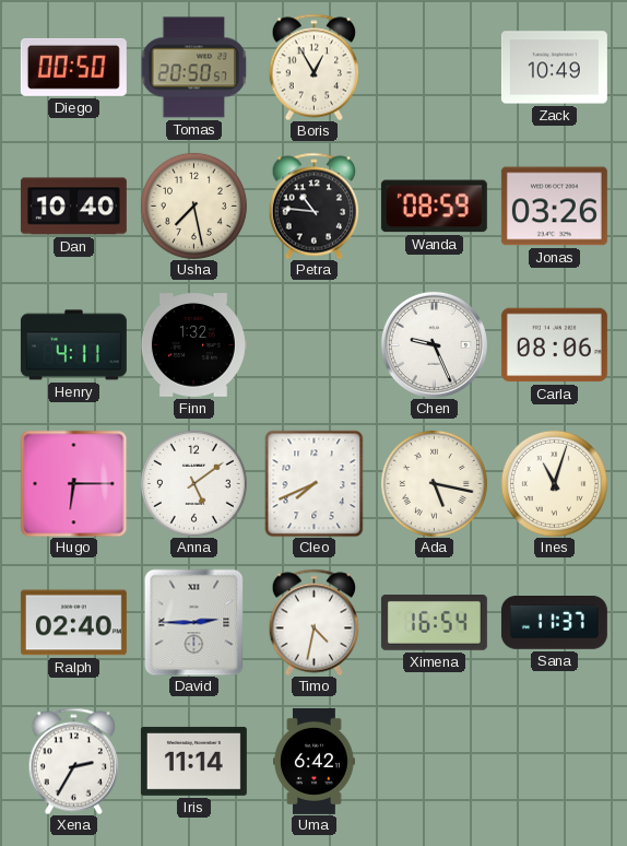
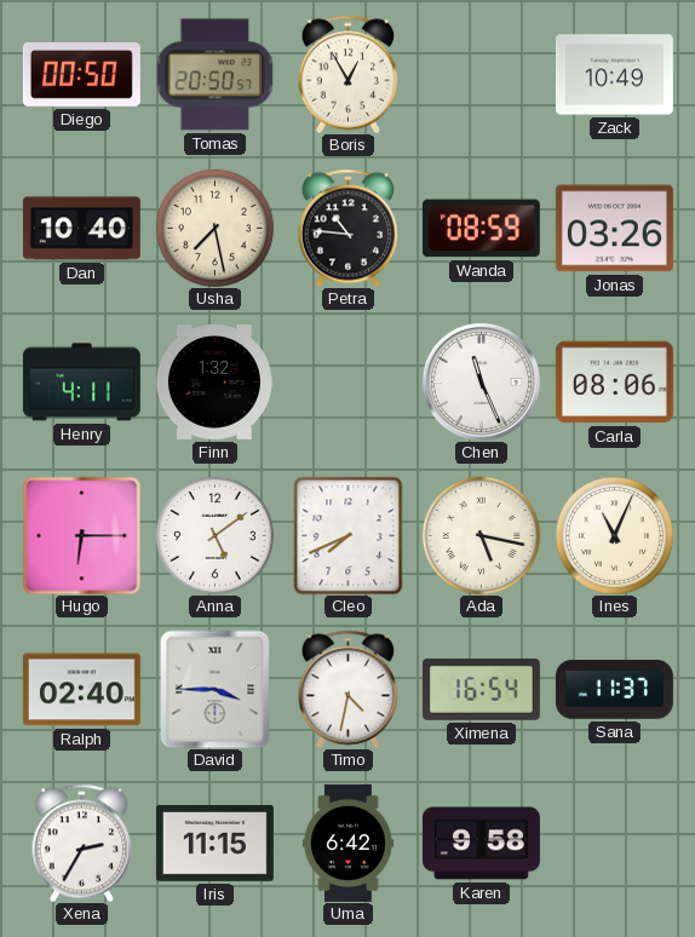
Chen: 9:26 -> 11:26 (481, 381)
Ines: 11:03 -> 11:04 (614, 535)
David: 2:45 -> 3:45 (216, 689)
Iris: 11:14 -> 11:15 (214, 843)
Karen: none -> 9:58 (481, 844)
